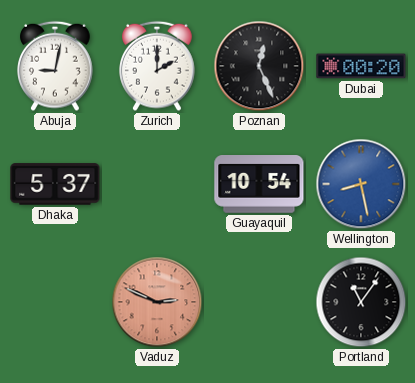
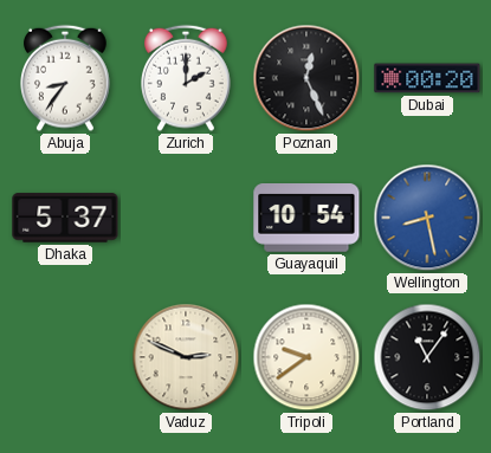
Abuja: 9:02 -> 8:36 (66, 78)
Vaduz dial: salmon -> cream (186, 357)
Tripoli: none -> 9:39 (306, 357)
